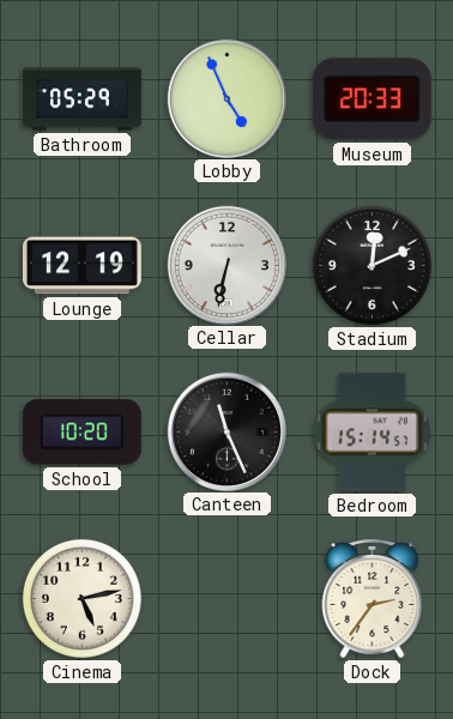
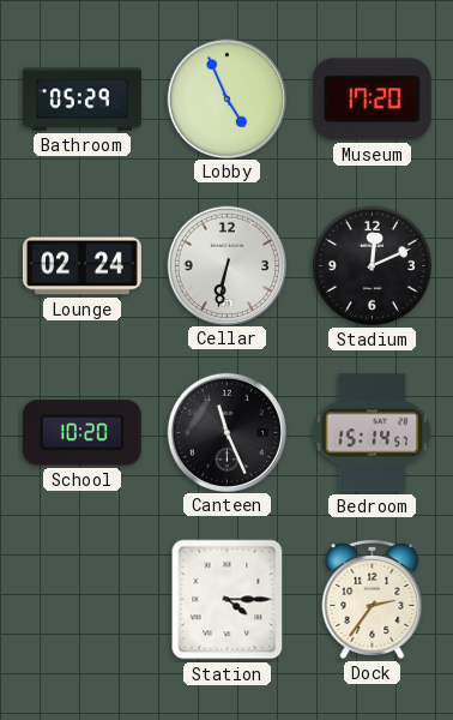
Museum: 20:33 -> 17:20 (372, 100)
Lounge: 12:19 -> 02:24 (81, 266)
Cinema: 5:13 -> none (81, 598)
Station: none -> 4:15 (228, 600)
